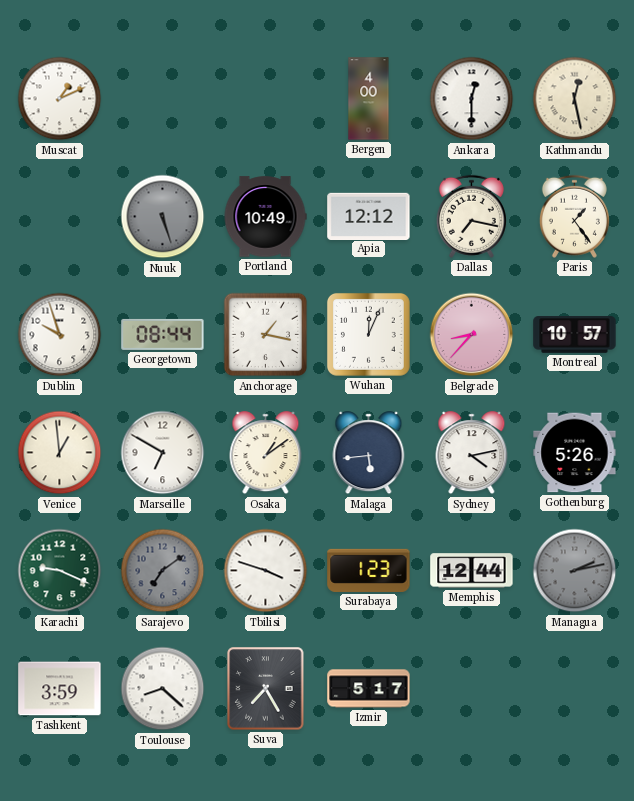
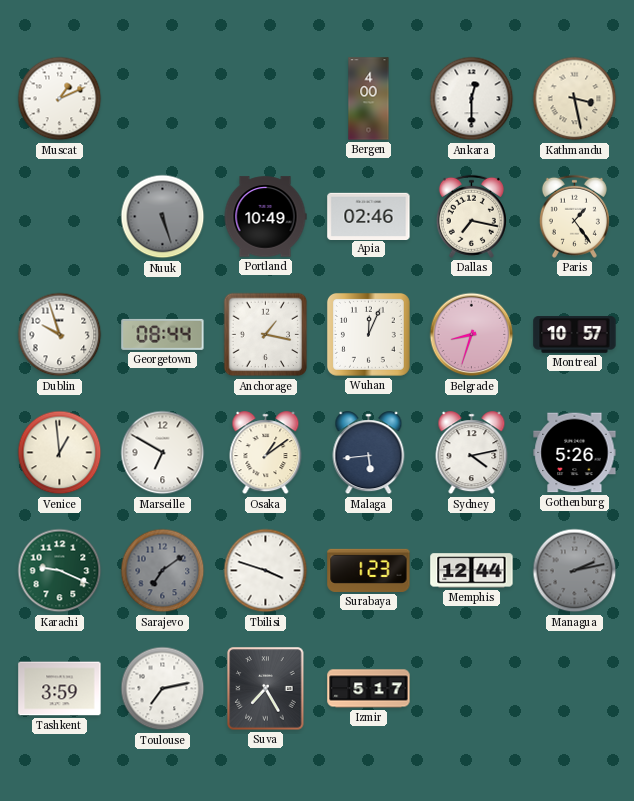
Kathmandu: 12:28 -> 3:28 (575, 99)
Apia: 12:12 -> 02:46 (369, 216)
Belgrade: 8:37 -> 8:33 (472, 335)
Toulouse: 8:22 -> 7:13 (163, 689)
